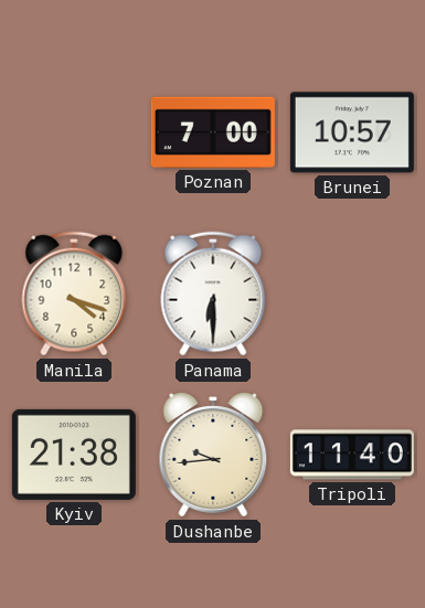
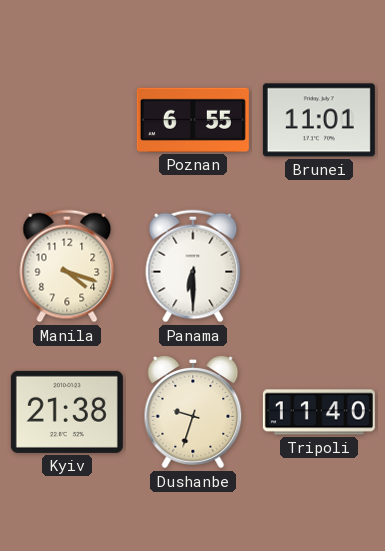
Poznan: 7:00 -> 6:55 (193, 120)
Brunei: 10:57 -> 11:01 (319, 120)
Dushanbe: 9:44 -> 9:33 (193, 412)
